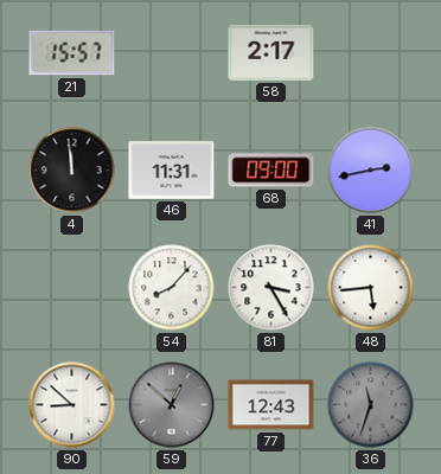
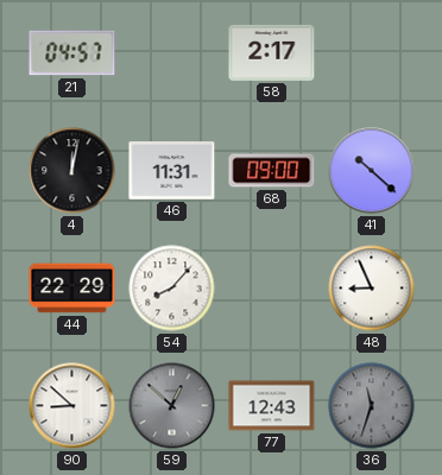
21: 15:57 -> 04:57 (72, 53)
4: 11:59 -> 12:02 (72, 171)
41: 2:43 -> 10:22 (372, 171)
44: none -> 22:29 (72, 289)
81: 3:25 -> none (271, 288)
48: 5:44 -> 8:56 (372, 289)
